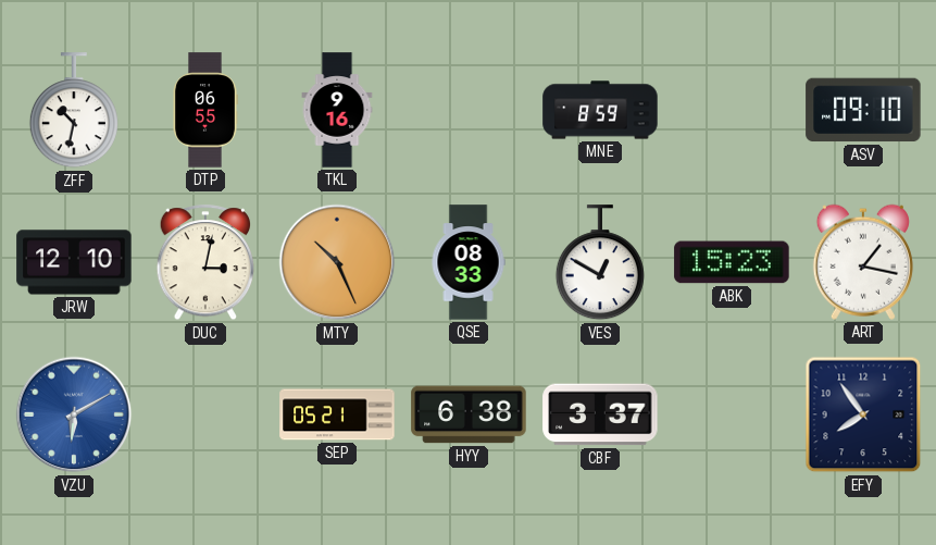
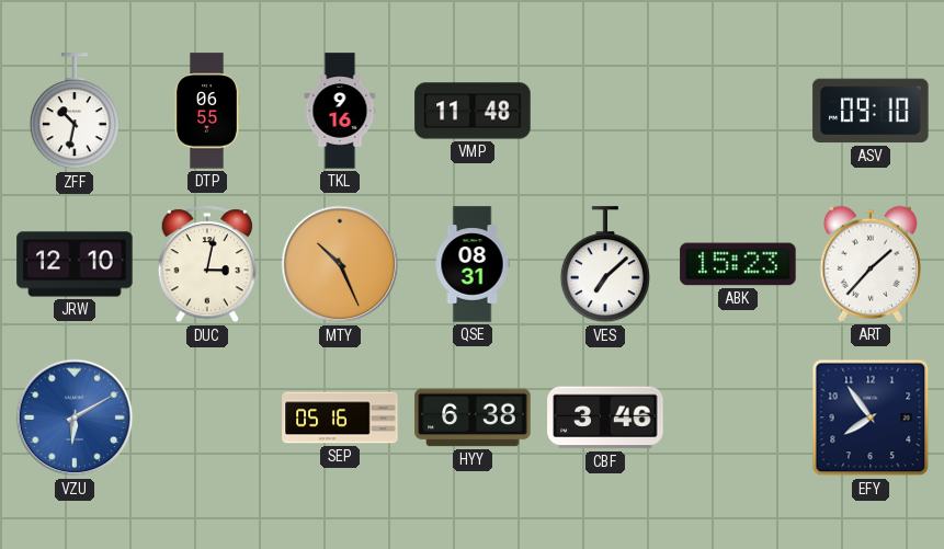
VMP: none -> 11:48 (473, 111)
MNE: 8:59 -> none (600, 110)
QSE: 08:33 -> 08:31 (473, 264)
VES: 12:50 -> 7:08 (605, 265)
ART: 1:17 -> 1:37 (871, 264)
SEP: 05:21 -> 05:16 (340, 418)
CBF: 3:37 -> 3:46 (605, 418)
